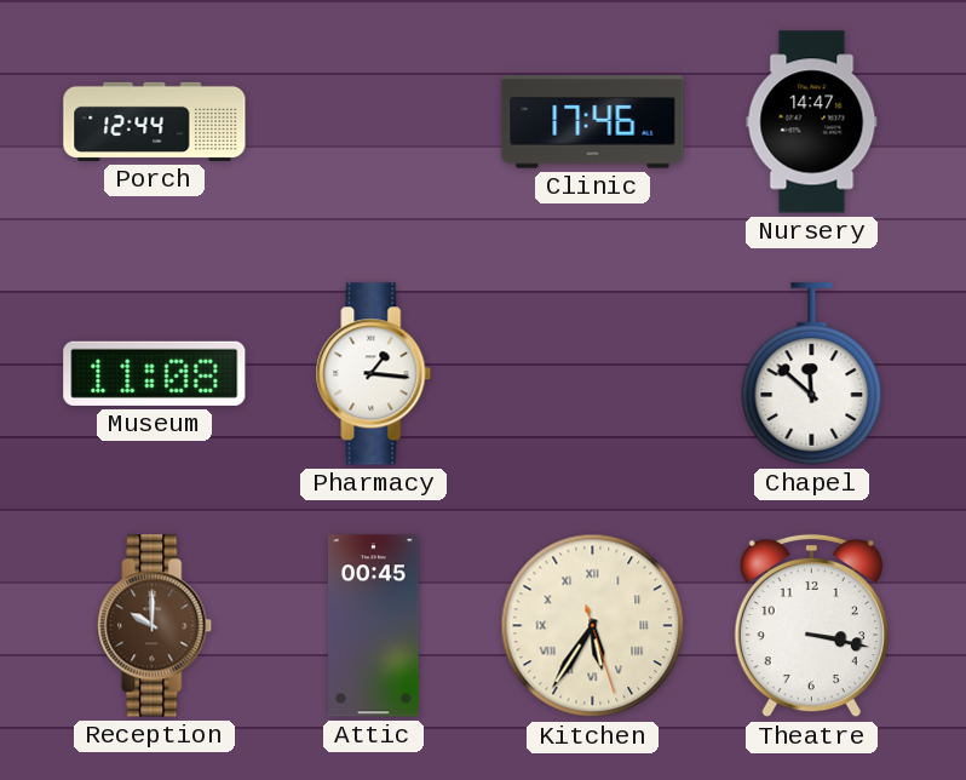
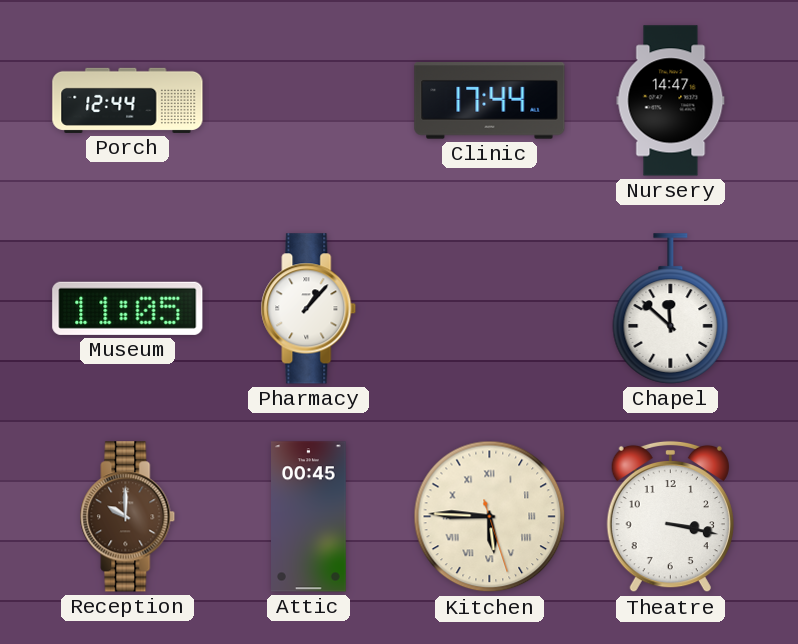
Clinic: 17:46 -> 17:44 (490, 101)
Museum: 11:08 -> 11:05 (128, 308)
Pharmacy: 1:16 -> 1:07 (309, 309)
Kitchen: 5:35 -> 5:45 (490, 517)
